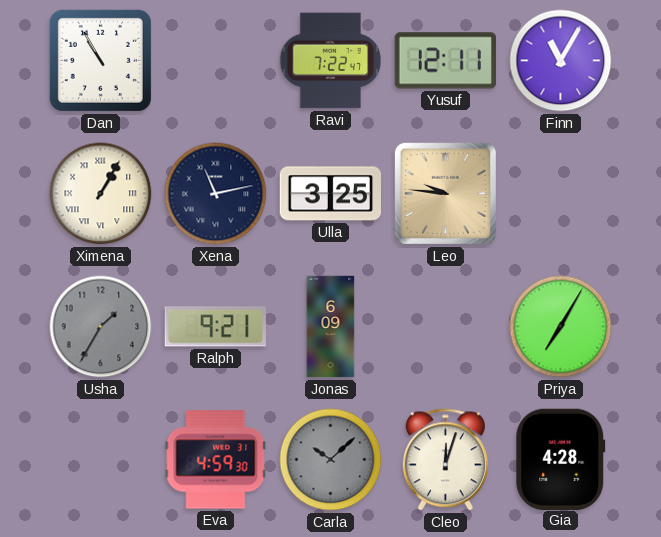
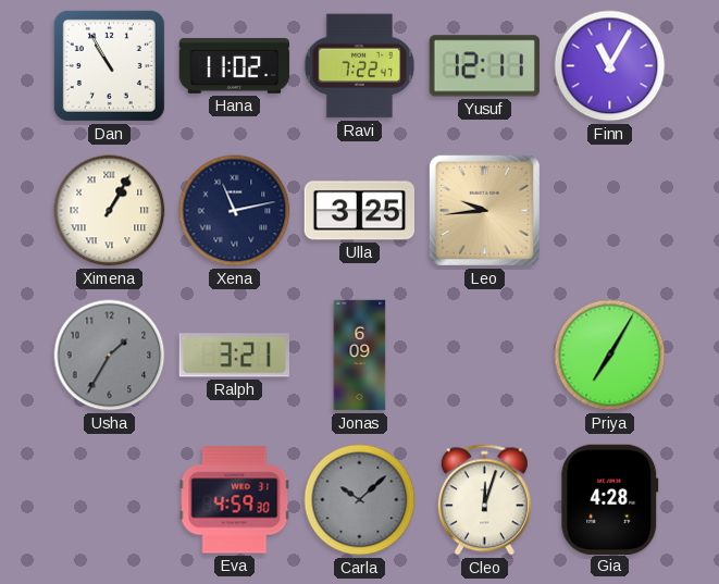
Hana: none -> 11:02 (235, 65)
Leo: 9:46 -> 9:44 (484, 210)
Ralph: 9:21 -> 3:21 (234, 356)
